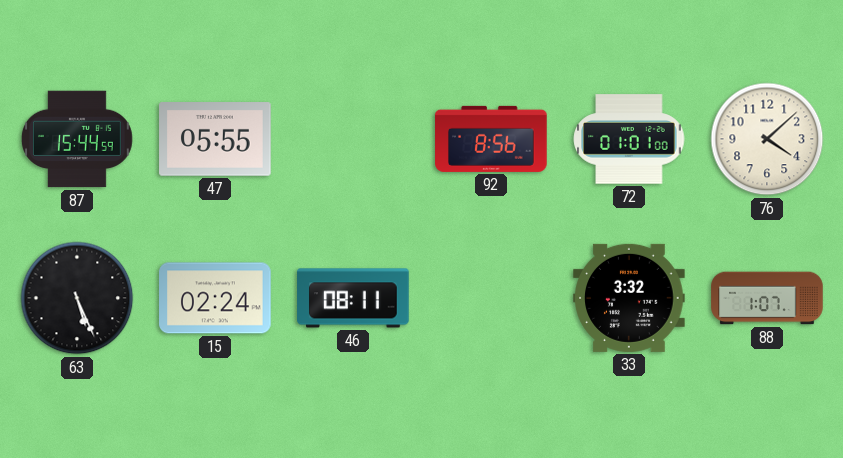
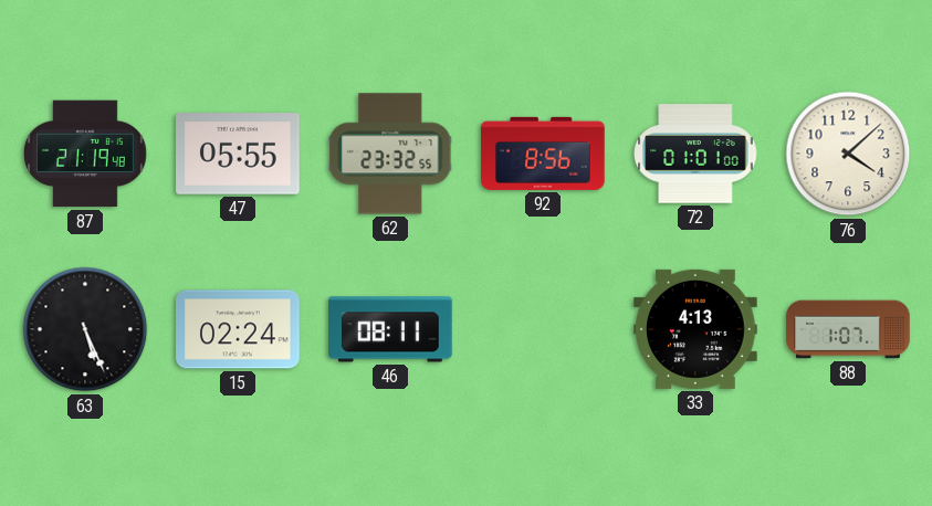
87: 15:44 -> 21:19 (85, 154)
62: none -> 23:32 (390, 154)
33: 3:32 -> 4:13 (695, 329)
